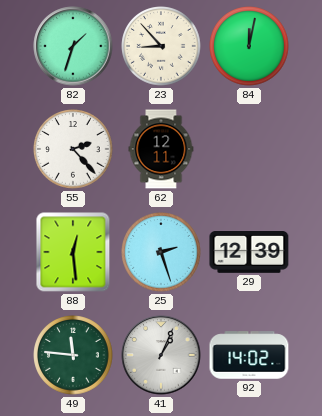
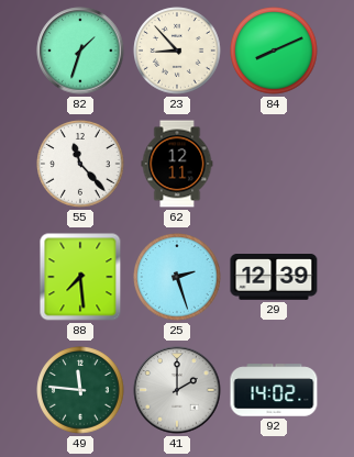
84: 12:02 -> 8:11 (274, 51)
55: 2:23 -> 11:23 (80, 164)
88: 12:29 -> 7:29 (80, 277)
41: 1:04 -> 2:00 (177, 390)
